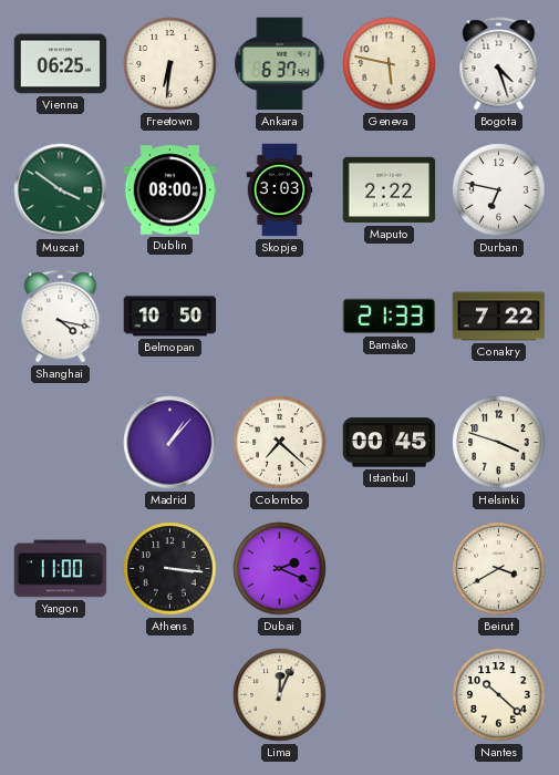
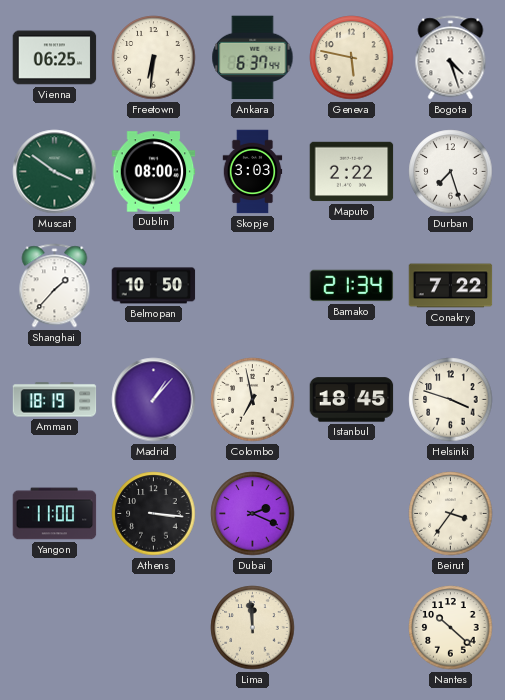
Durban: 6:47 -> 7:27 (451, 172)
Shanghai: 4:17 -> 1:37 (55, 286)
Bamako: 21:33 -> 21:34 (352, 286)
Amman: none -> 18:19 (55, 400)
Colombo: 7:22 -> 6:58 (253, 400)
Istanbul: 00:45 -> 18:45 (352, 400)
Beirut: 3:40 -> 3:36 (451, 514)
Lima: 12:04 -> 11:59 (253, 628)
